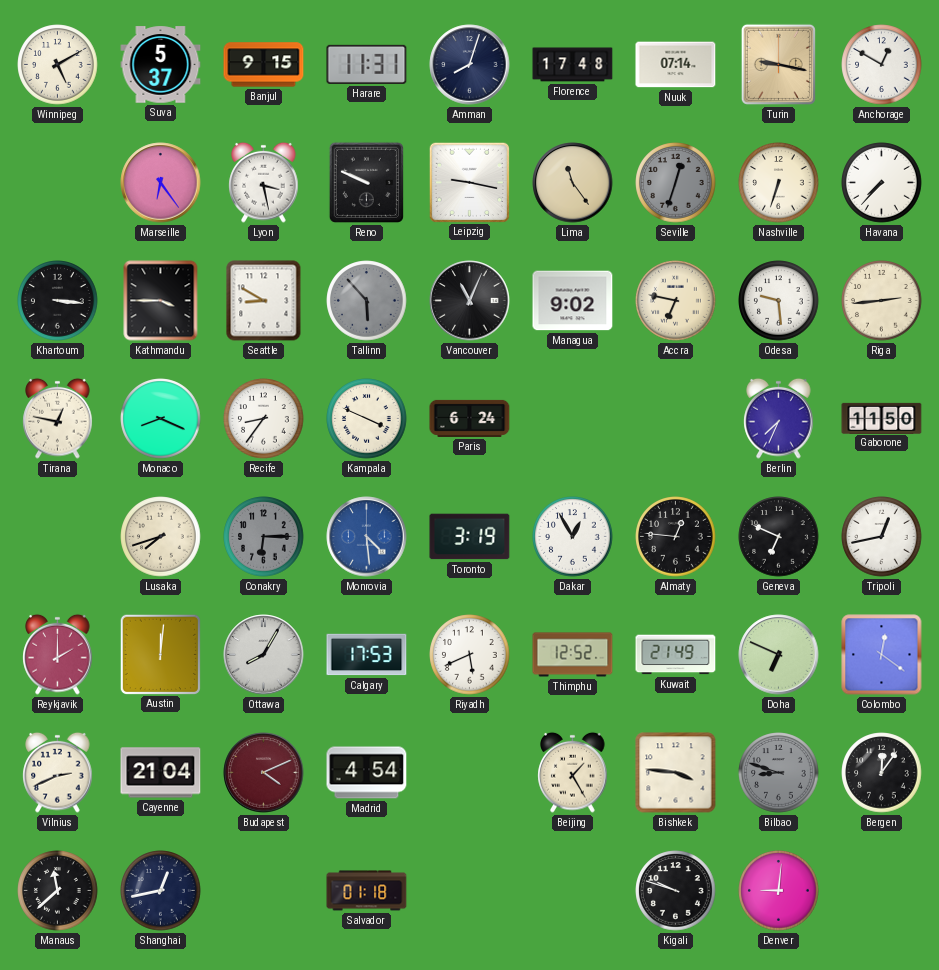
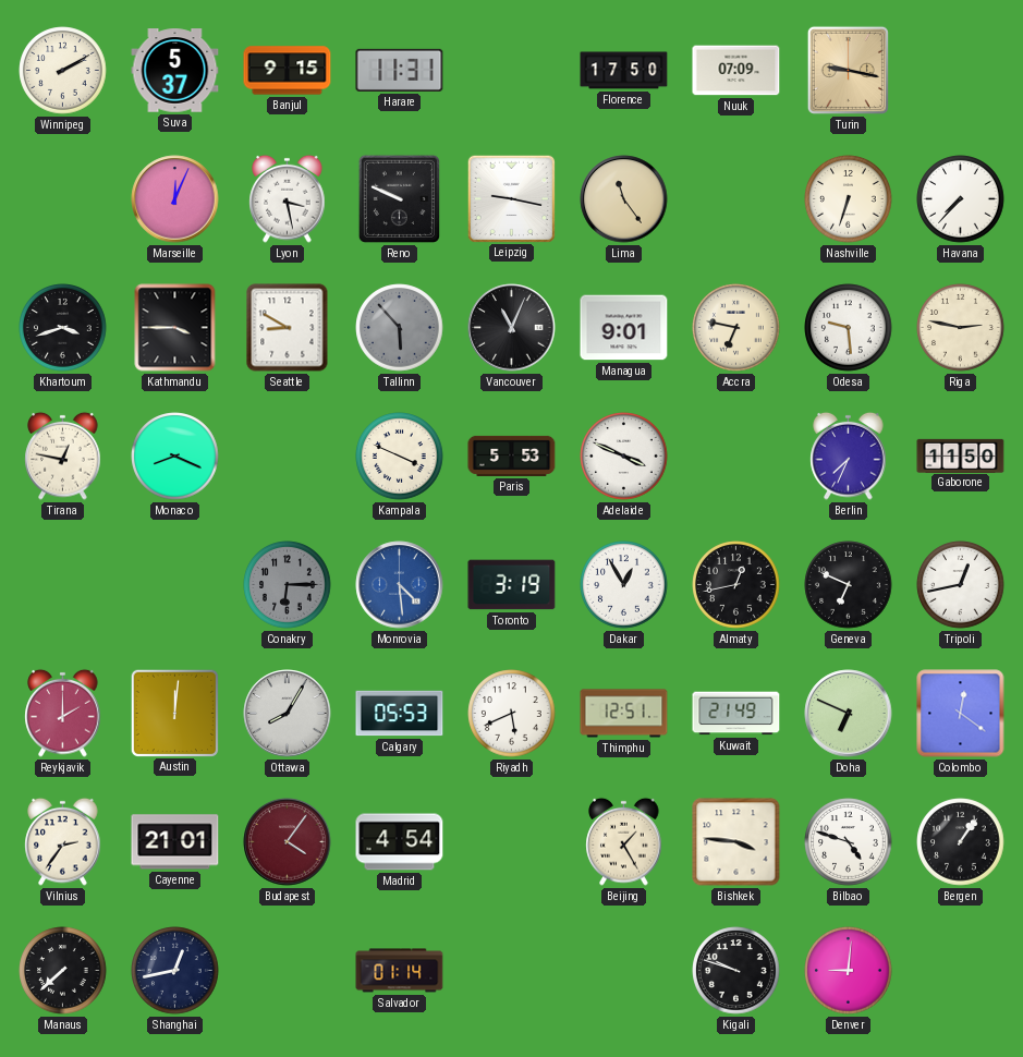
Winnipeg: 5:10 -> 2:10 (63, 71)
Amman: 8:03 -> none (470, 65)
Florence: 17:48 -> 17:50 (624, 71)
Nuuk: 07:14 -> 07:09 (736, 71)
Anchorage: 12:50 -> none (882, 65)
Marseille: 6:24 -> 12:04 (175, 199)
Seville: 12:33 -> none (676, 183)
Khartoum: 3:16 -> 3:42 (63, 328)
Managua: 9:02 -> 9:01 (624, 328)
Riga: 2:44 -> 2:47 (961, 328)
Recife: 8:36 -> none (264, 419)
Paris: 6:24 -> 5:53 (512, 455)
Adelaide: none -> 3:49 (624, 457)
Lusaka: 7:42 -> none (161, 537)
Almaty: 12:46 -> 12:43 (736, 585)
Calgary: 17:53 -> 05:53 (400, 714)
Thimphu: 12:52 -> 12:51 (624, 714)
Vilnius: 2:41 -> 2:36 (63, 841)
Cayenne: 21:04 -> 21:01 (175, 842)
Budapest: 4:11 -> 4:06 (288, 842)
Bilbao: 8:48 -> 4:48 (849, 842)
Bilbao dial: grey -> white (849, 842)
Bergen: 12:06 -> 1:06 (961, 842)
Manaus: 11:38 -> 7:38 (63, 971)
Salvador: 01:18 -> 01:14 (400, 971)
